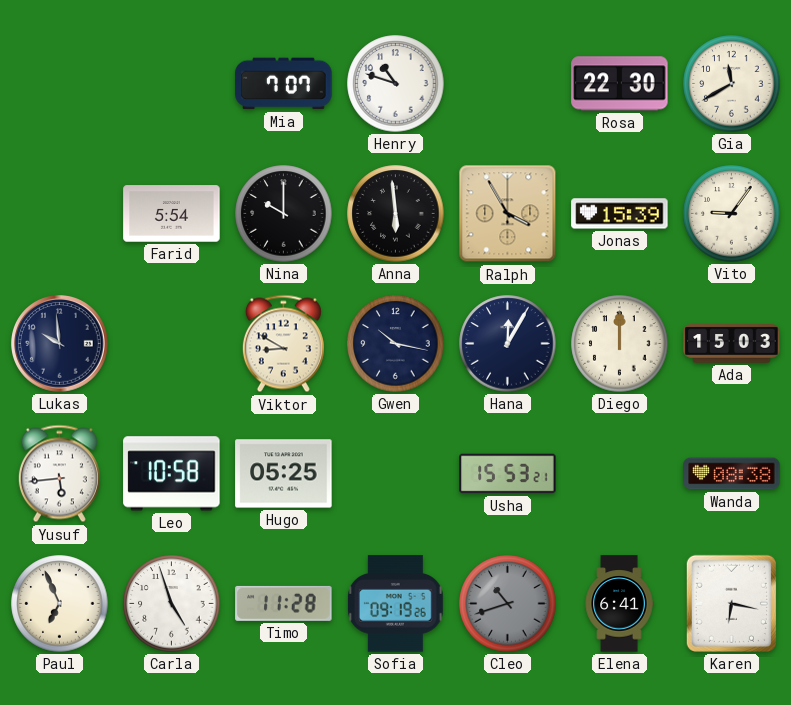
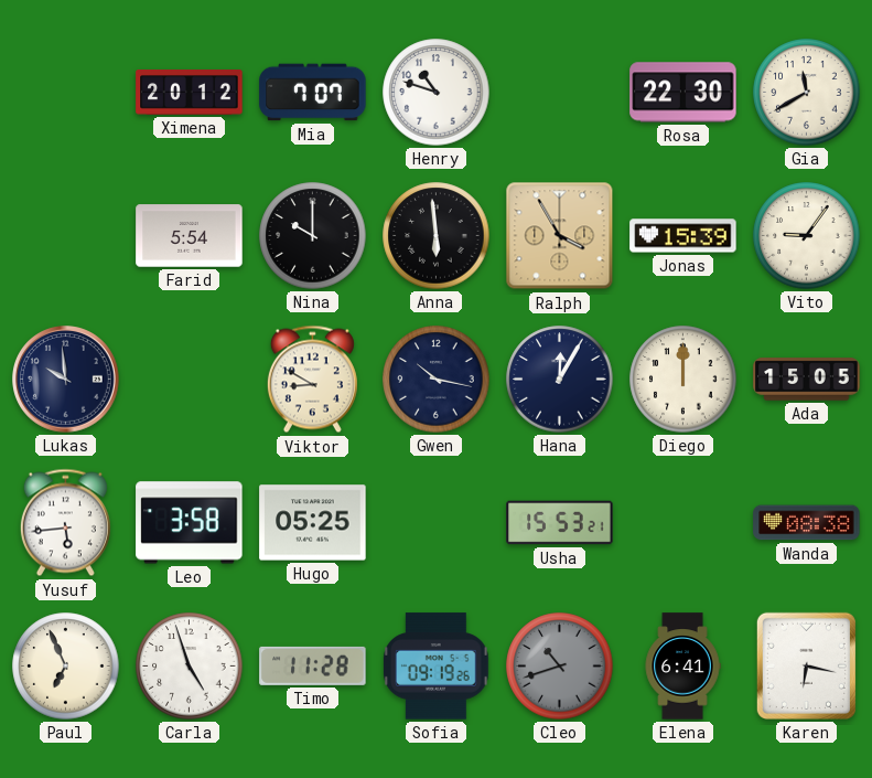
Ximena: none -> 20:12 (190, 93)
Ada: 15:03 -> 15:05 (807, 380)
Leo: 10:58 -> 3:58 (190, 523)
